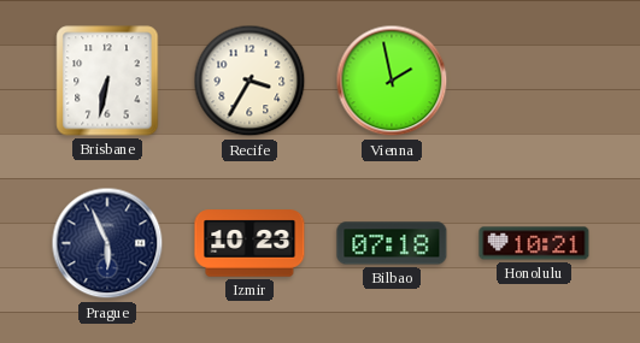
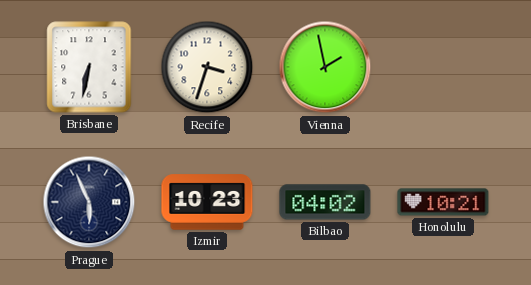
Recife: 3:35 -> 3:33 (207, 67)
Bilbao: 07:18 -> 04:02 (325, 202)
